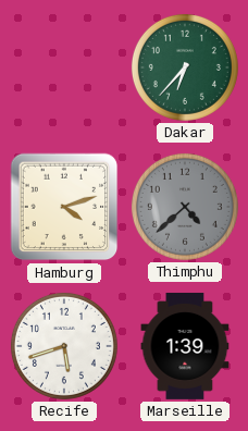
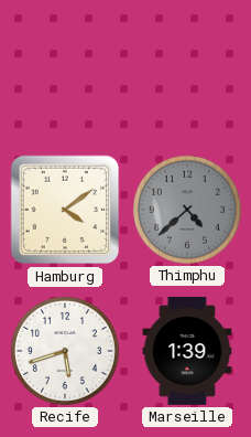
Dakar: 6:37 -> none (185, 67)
Hamburg: 4:12 -> 4:09 (65, 210)
